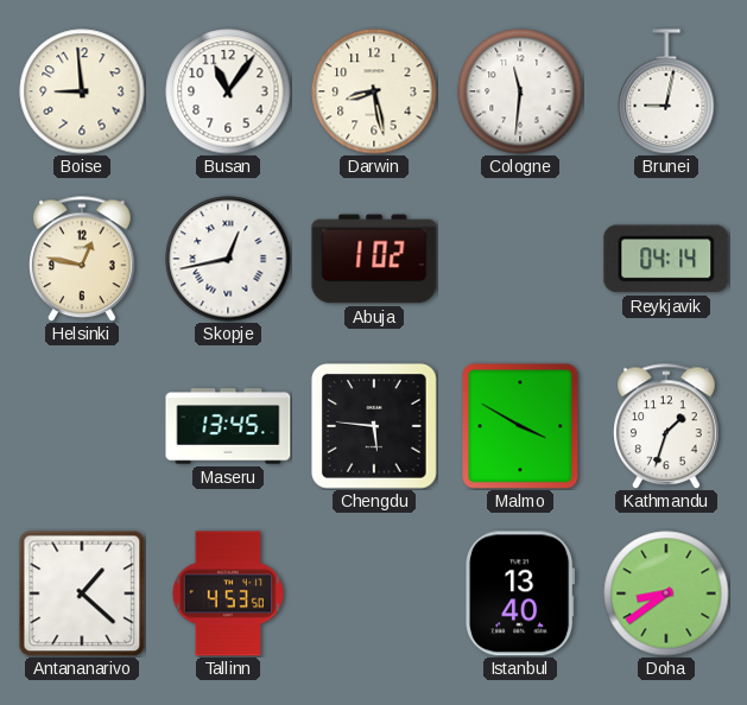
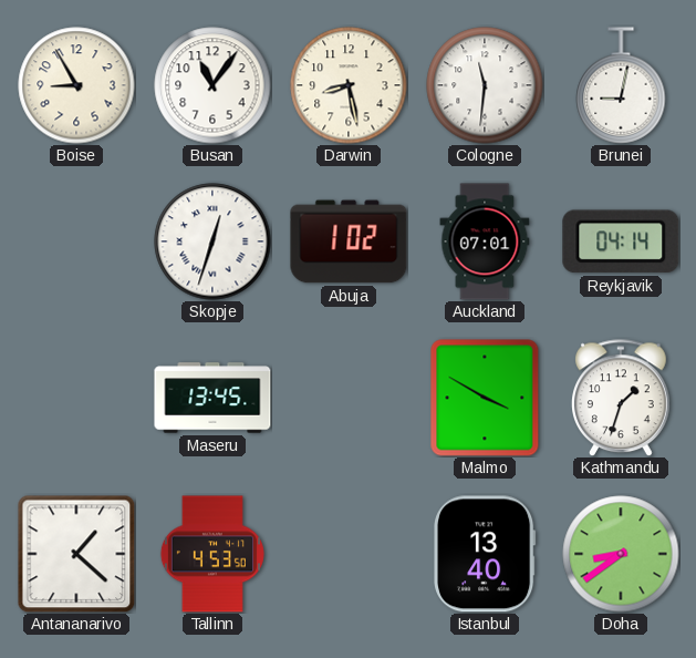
Boise: 8:59 -> 8:55 (76, 85)
Helsinki: 12:47 -> none (83, 259)
Skopje: 12:43 -> 12:33 (212, 241)
Auckland: none -> 07:01 (485, 241)
Chengdu: 5:46 -> none (374, 426)
